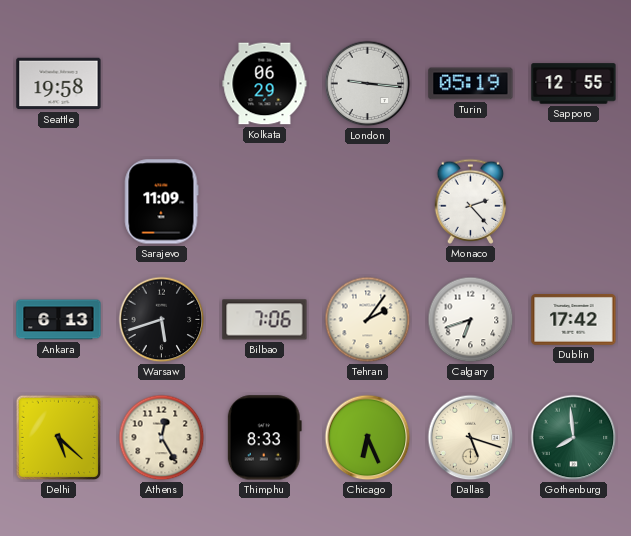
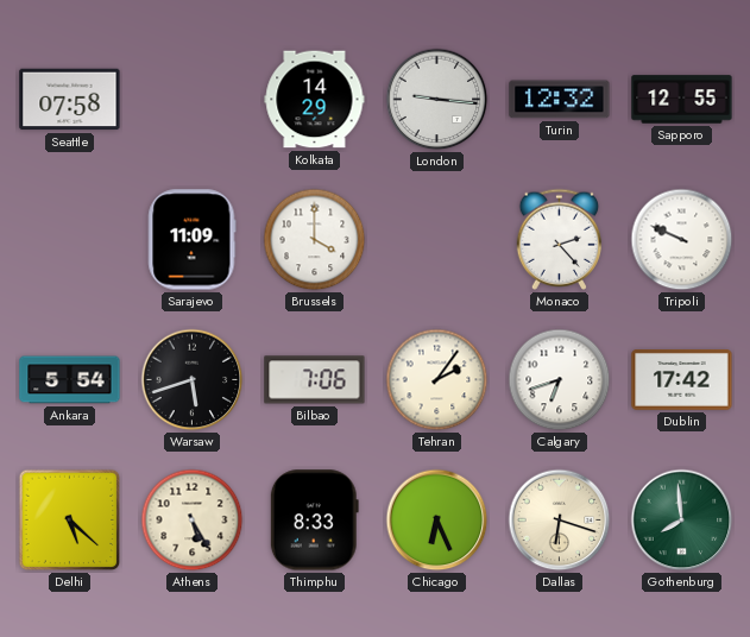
Seattle: 19:58 -> 07:58 (70, 100)
Kolkata: 06:29 -> 14:29 (315, 100)
Turin: 05:19 -> 12:32 (560, 100)
Brussels: none -> 4:00 (315, 240)
Tripoli: none -> 9:49 (682, 240)
Ankara: 6:13 -> 5:54 (70, 380)
Athens: 12:25 -> 5:25 (193, 521)
Dallas: 5:18 -> 6:18 (560, 521)
